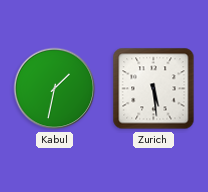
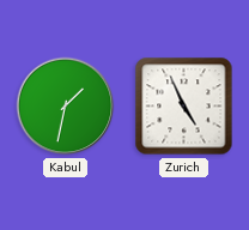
Zurich: 5:29 -> 4:56 (184, 107)
